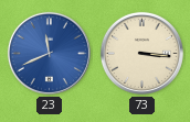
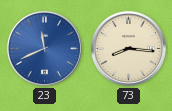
73: 3:16 -> 8:16 (128, 48)
